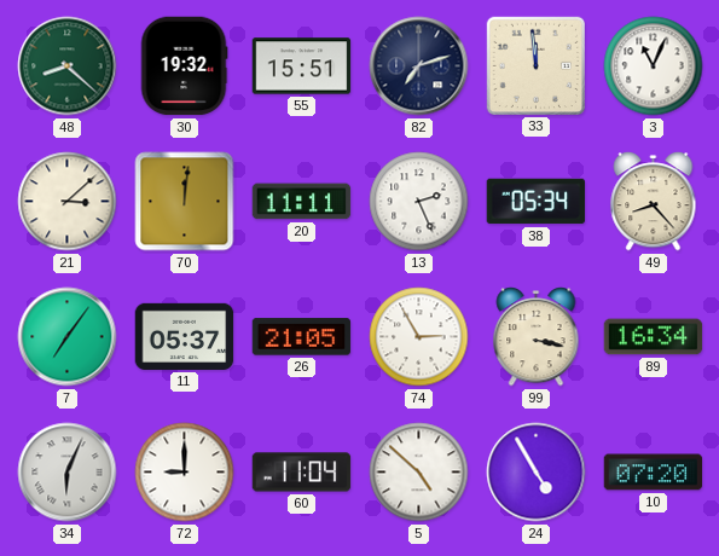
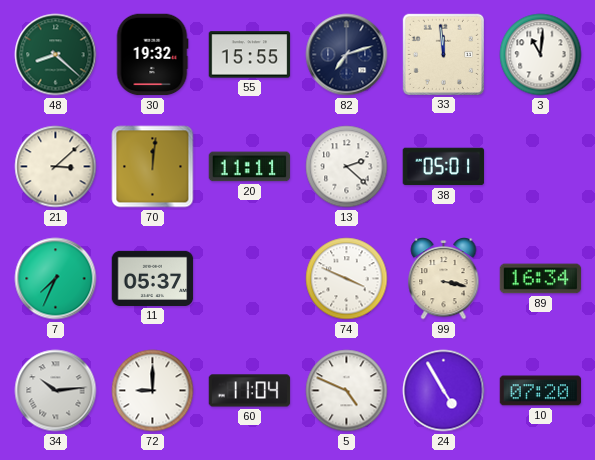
55: 15:51 -> 15:55 (250, 55)
3: 11:04 -> 11:01 (541, 55)
13: 2:26 -> 2:22 (347, 167)
38: 05:34 -> 05:01 (444, 167)
49: 8:23 -> none (654, 202)
7: 7:06 -> 7:34 (56, 279)
26: 21:05 -> none (302, 337)
74: 2:55 -> 3:49 (347, 279)
34: 6:04 -> 10:14 (56, 391)
5: 4:52 -> 4:49 (347, 391)
